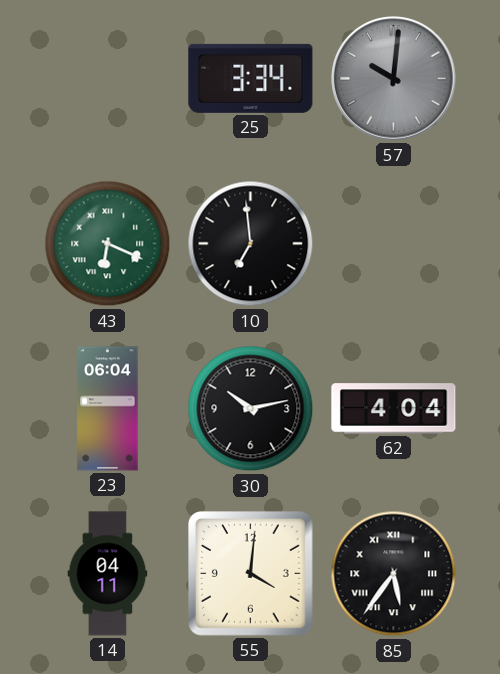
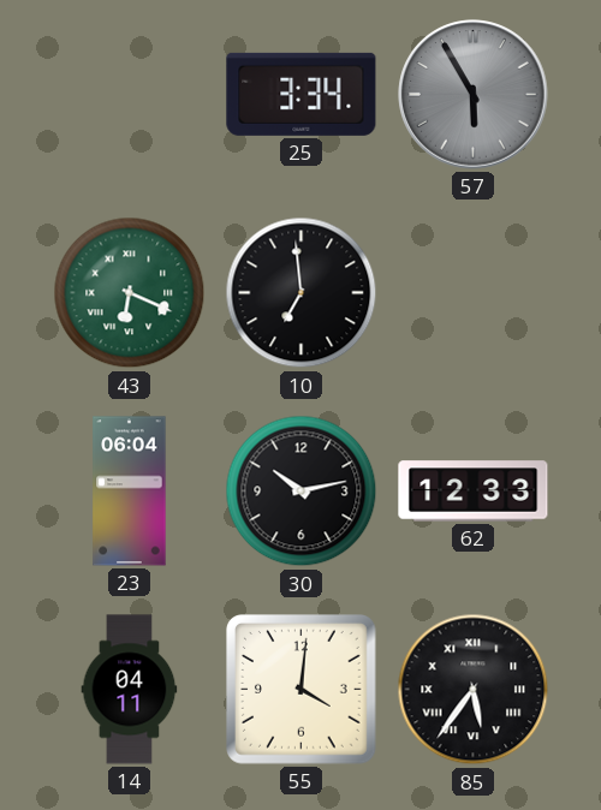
57: 10:01 -> 5:55 (474, 95)
62: 4:04 -> 12:33 (474, 492)
